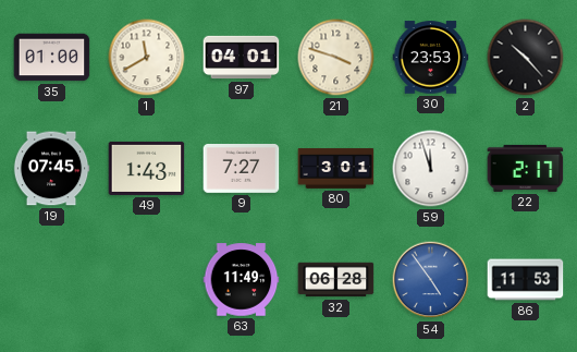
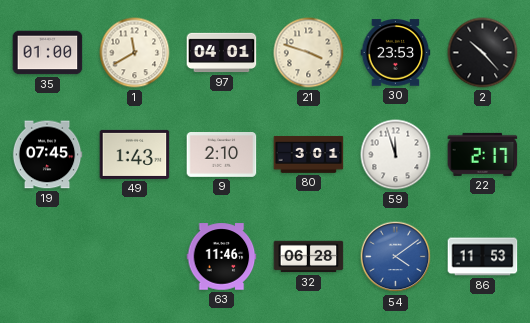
9: 7:27 -> 2:10 (222, 155)
63: 11:49 -> 11:46 (222, 257)
54: 4:54 -> 4:09 (396, 257)
